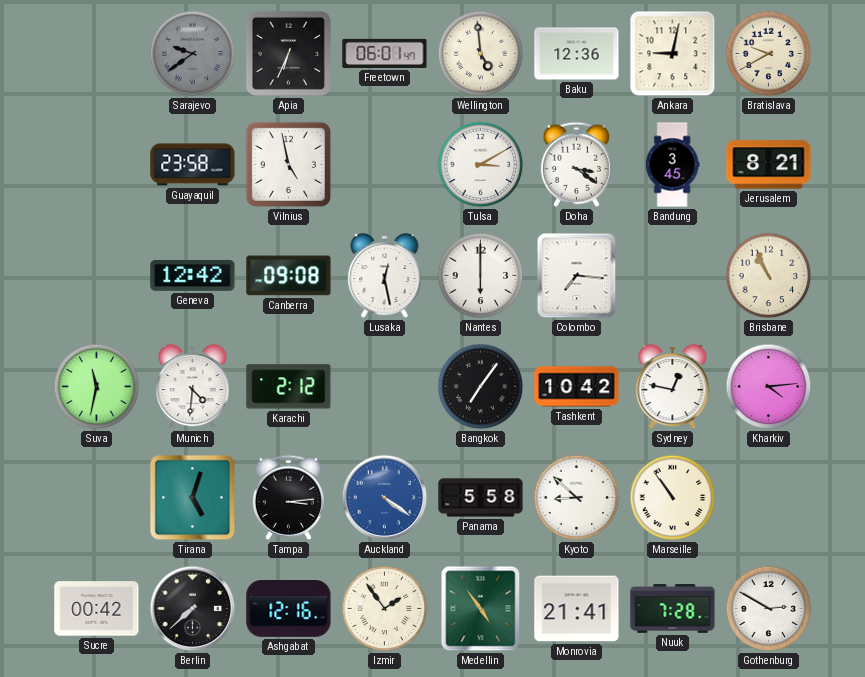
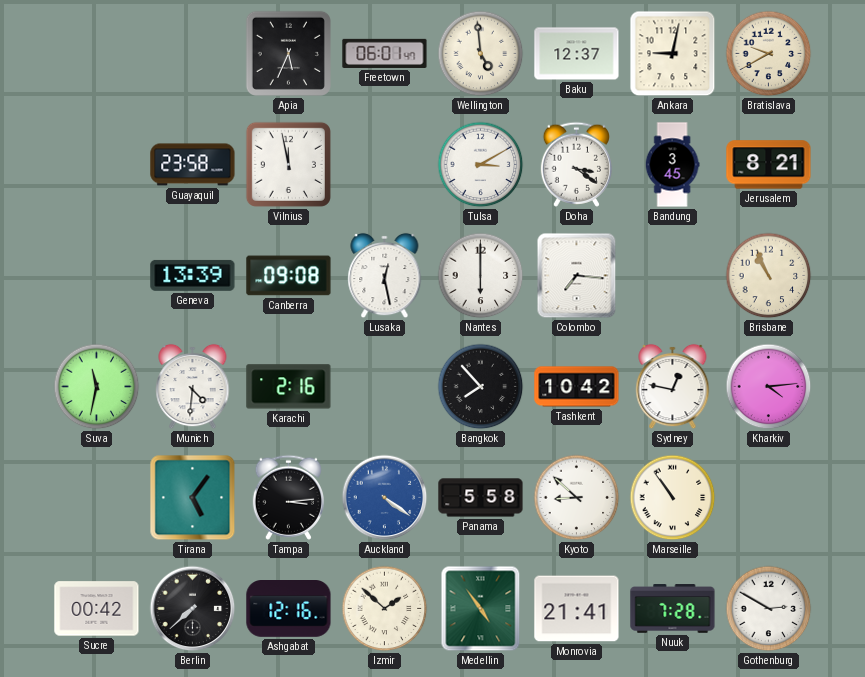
Sarajevo: 9:39 -> none (193, 54)
Apia: 6:34 -> 5:34 (288, 53)
Baku: 12:36 -> 12:37 (577, 54)
Vilnius: 4:58 -> 11:58 (288, 164)
Geneva: 12:42 -> 13:39 (193, 275)
Karachi: 2:12 -> 2:16 (289, 387)
Bangkok: 7:06 -> 7:53 (481, 387)
Tirana: 5:03 -> 5:06 (193, 498)
Izmir: 1:54 -> 1:52 (385, 609)
